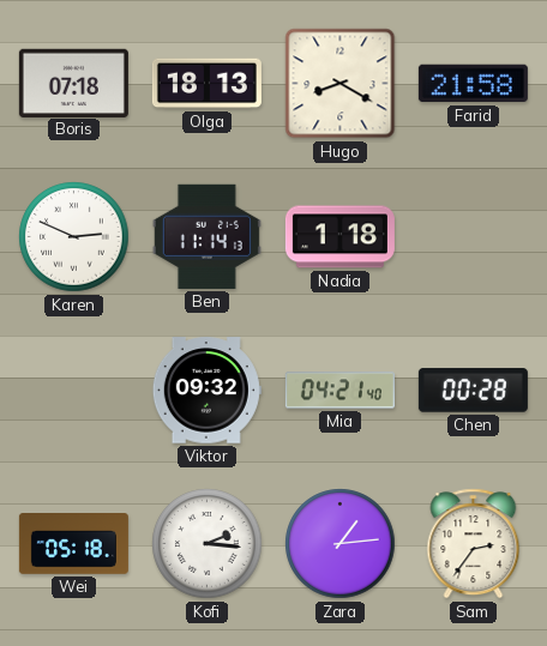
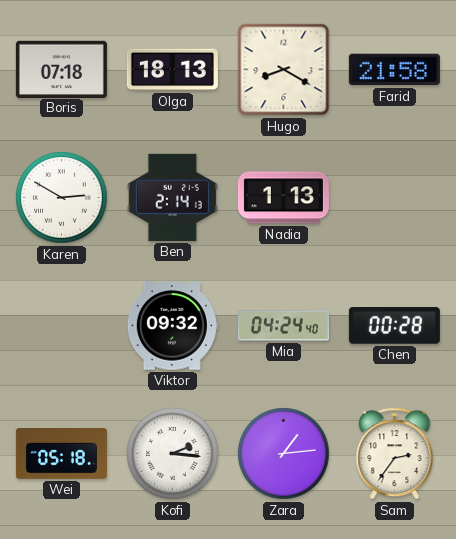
Karen: 2:49 -> 2:50 (62, 198)
Ben: 11:14 -> 2:14 (172, 197)
Nadia: 1:18 -> 1:13 (283, 198)
Mia: 04:21 -> 04:24 (283, 326)
